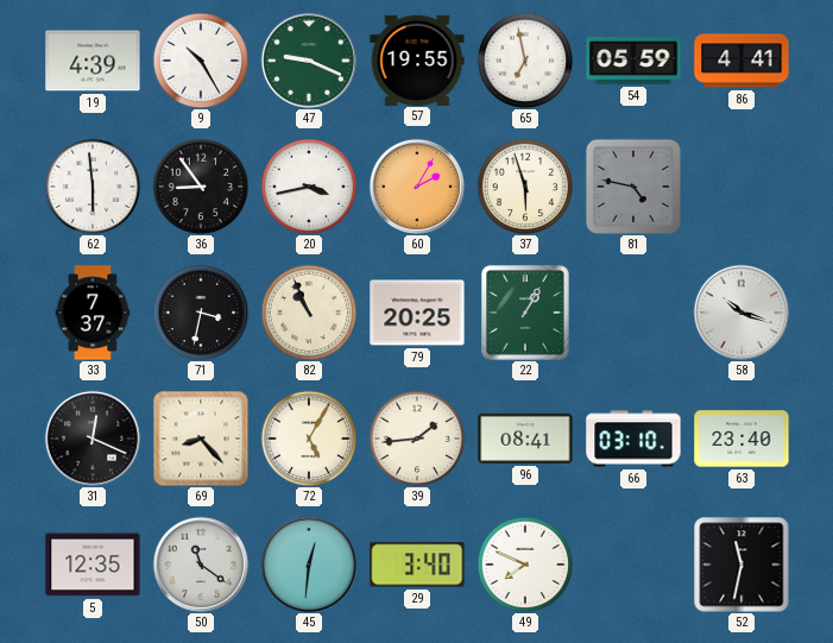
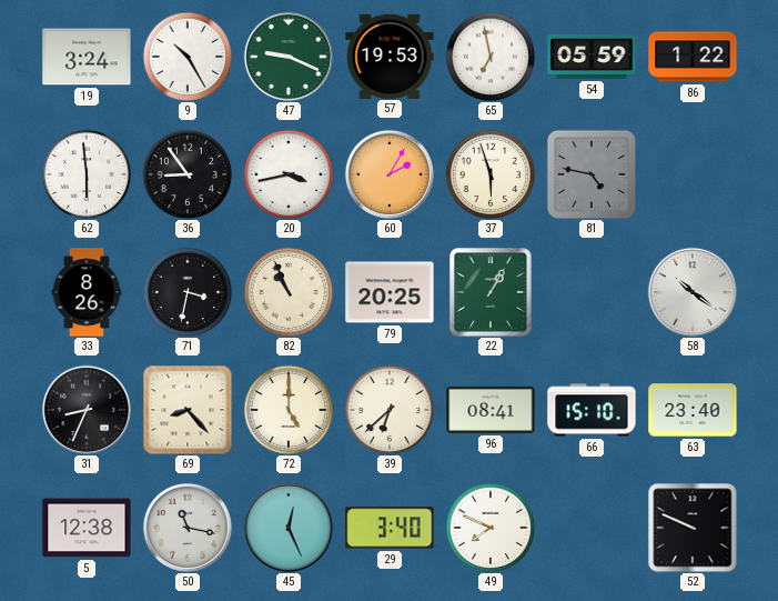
19: 4:39 -> 3:24 (87, 57)
57: 19:55 -> 19:53 (390, 56)
86: 4:41 -> 1:22 (693, 57)
33: 7:37 -> 8:26 (87, 292)
58: 10:18 -> 10:21 (693, 292)
31: 12:19 -> 8:34 (87, 410)
72: 5:05 -> 5:00 (289, 410)
39: 1:44 -> 6:38 (390, 410)
66: 03:10 -> 15:10 (592, 410)
5: 12:35 -> 12:38 (87, 528)
50: 11:21 -> 11:17 (188, 528)
45: 12:31 -> 12:26 (289, 528)
52: 11:32 -> 9:49 (693, 528)
